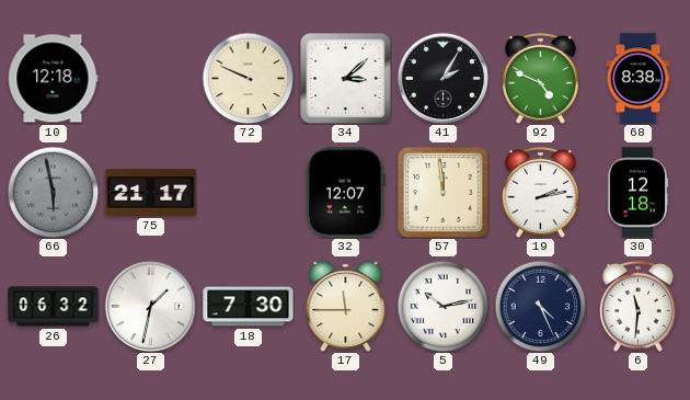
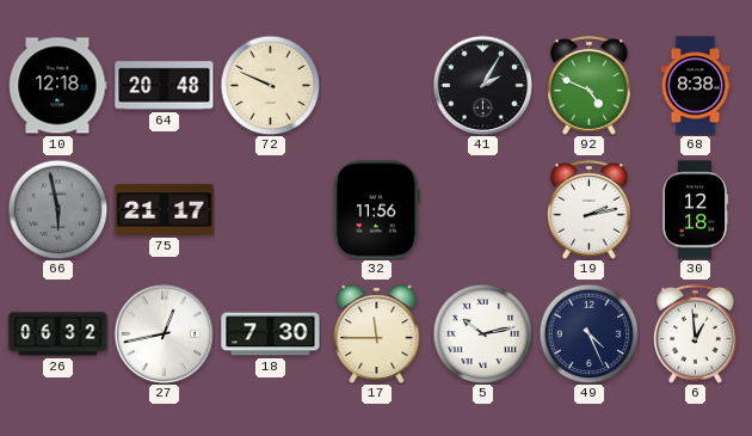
64: none -> 20:48 (165, 86)
34: 3:08 -> none (346, 79)
32: 12:07 -> 11:56 (377, 210)
57: 11:59 -> none (444, 193)
27: 1:32 -> 12:43 (164, 333)
6: 11:31 -> 12:59 (695, 333)
